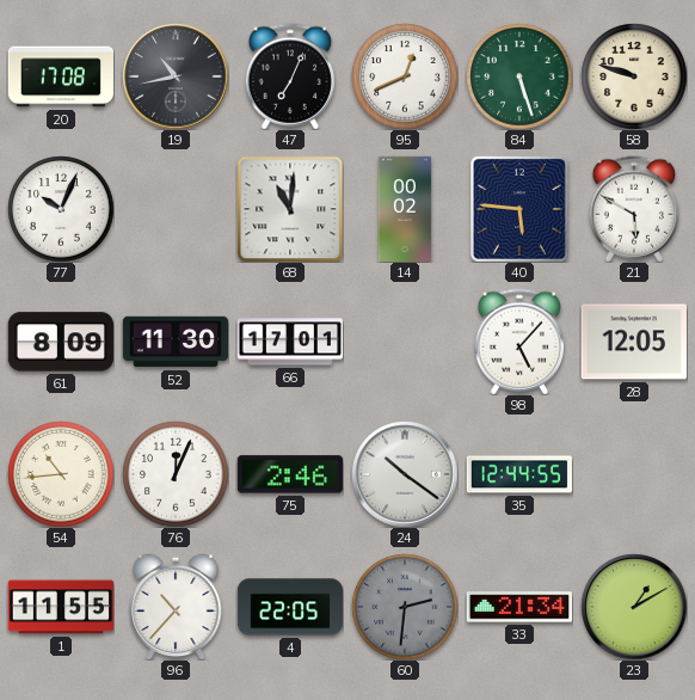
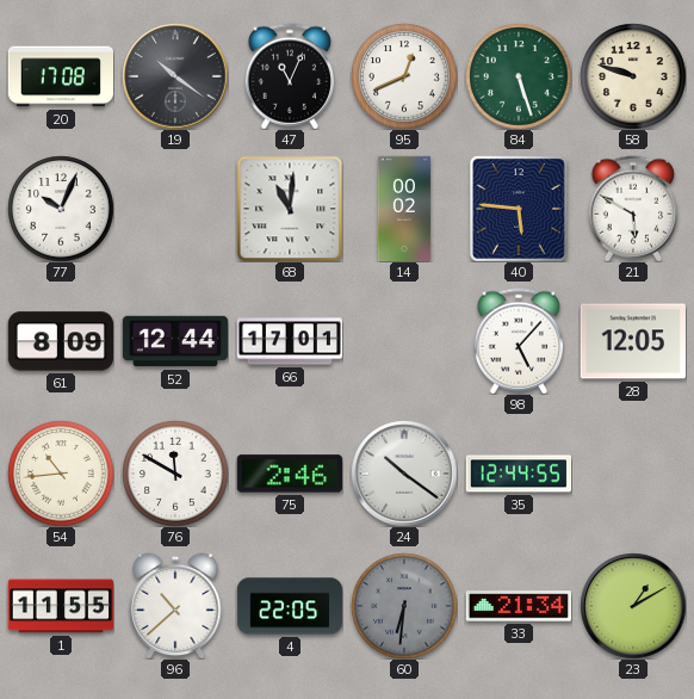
19: 10:43 -> 10:21 (175, 76)
47: 7:04 -> 11:04 (289, 76)
52: 11:30 -> 12:44 (174, 341)
76: 12:04 -> 11:50 (175, 474)
96: 10:37 -> 10:38 (175, 606)
60: 2:31 -> 6:31 (404, 606)
